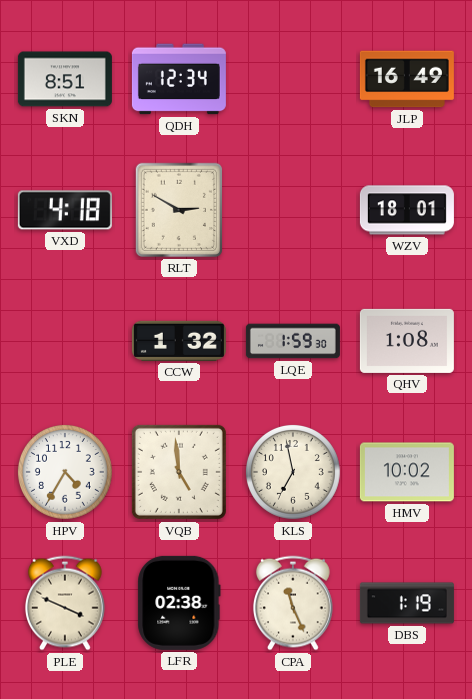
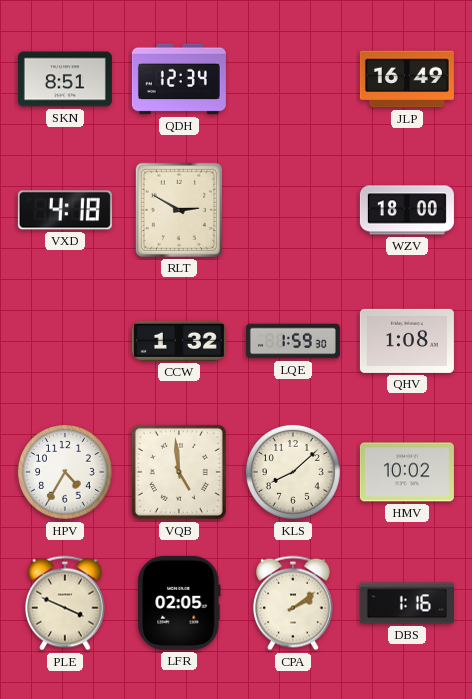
WZV: 18:01 -> 18:00 (407, 210)
KLS: 6:58 -> 8:08 (293, 472)
LFR: 02:38 -> 02:05 (179, 603)
CPA: 11:26 -> 2:09 (293, 603)
DBS: 1:19 -> 1:16 (407, 603)
